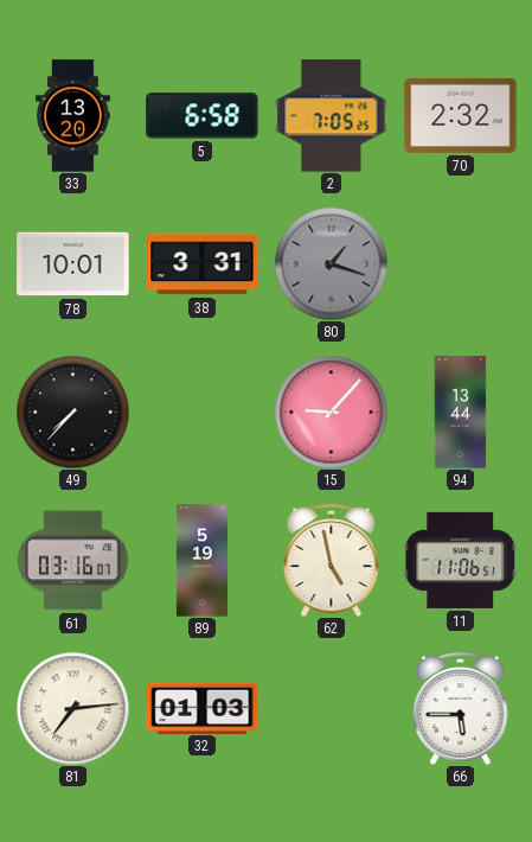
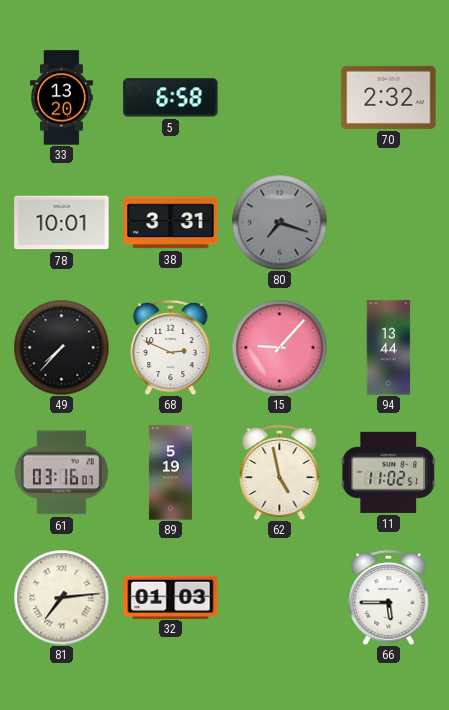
2: 7:05 -> none (332, 116)
80: 1:18 -> 7:18 (279, 222)
68: none -> 2:49 (171, 347)
11: 11:06 -> 11:02 (388, 472)
